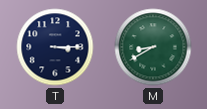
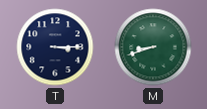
M: 8:40 -> 8:42 (153, 47)
